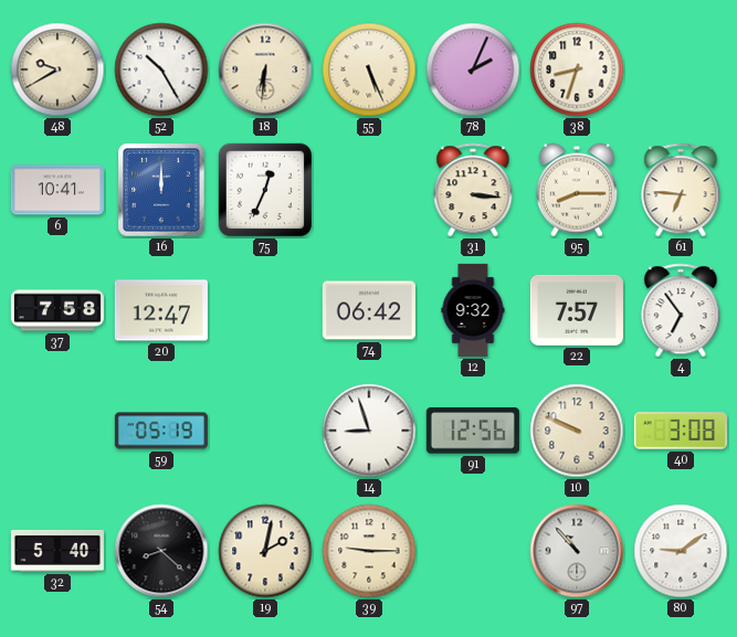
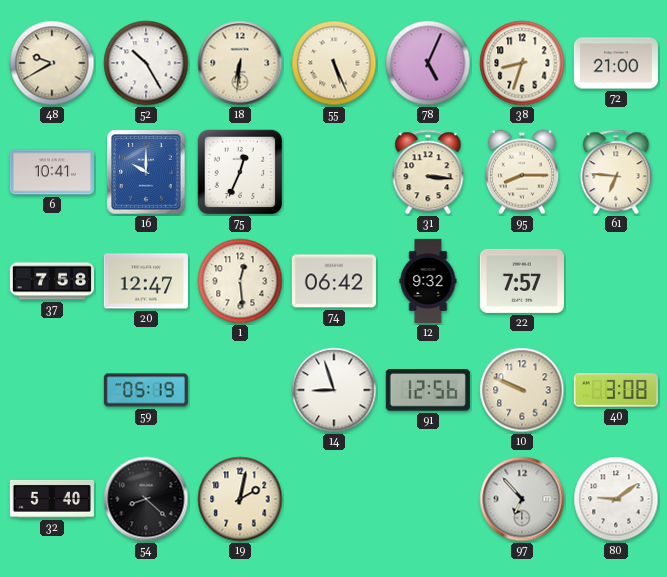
78: 2:04 -> 5:04 (428, 63)
72: none -> 21:00 (616, 63)
16: 12:00 -> 10:00 (146, 172)
1: none -> 12:29 (240, 281)
4: 6:54 -> none (681, 310)
39: 9:15 -> none (369, 551)
97: 10:53 -> 6:53 (522, 499)
